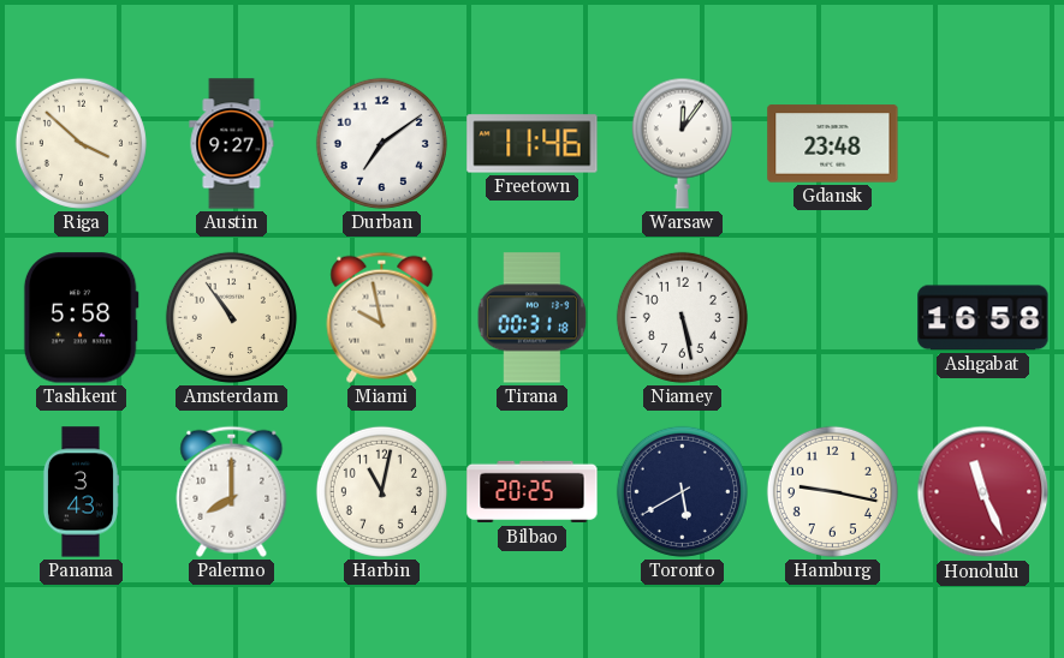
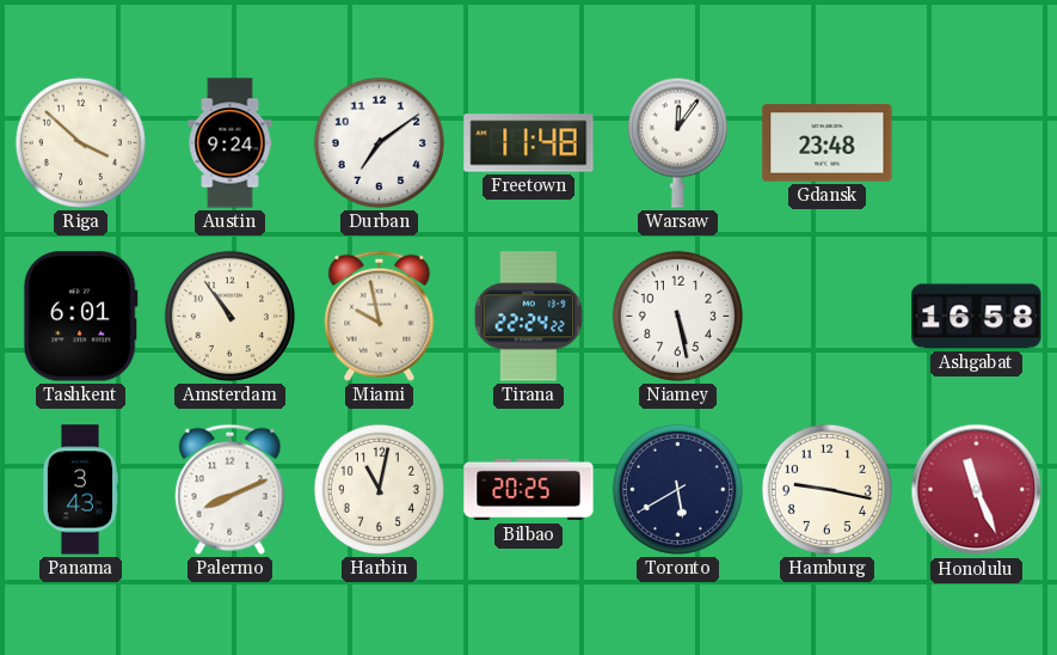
Austin: 9:27 -> 9:24 (231, 143)
Freetown: 11:46 -> 11:48 (529, 143)
Tashkent: 5:58 -> 6:01 (80, 317)
Tirana: 00:31 -> 22:24 (529, 317)
Palermo: 8:00 -> 8:11 (231, 489)
